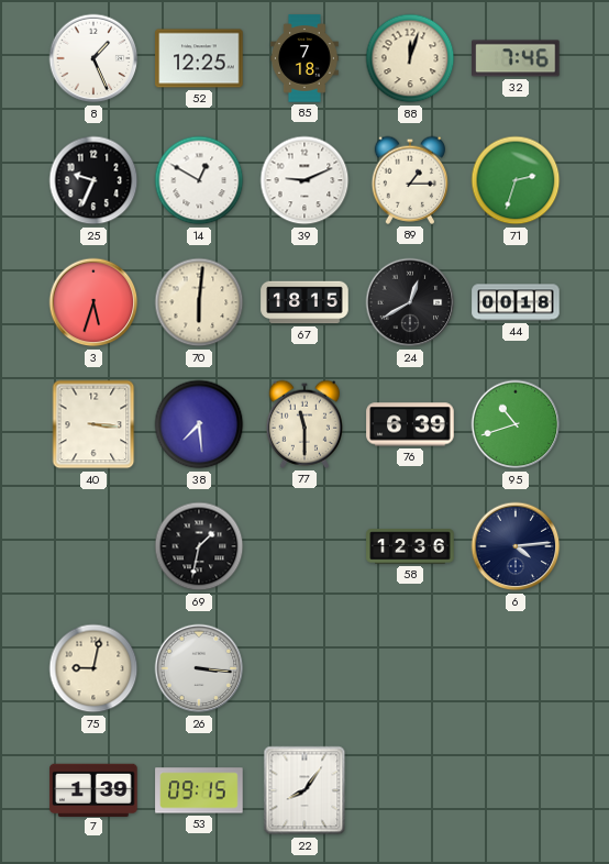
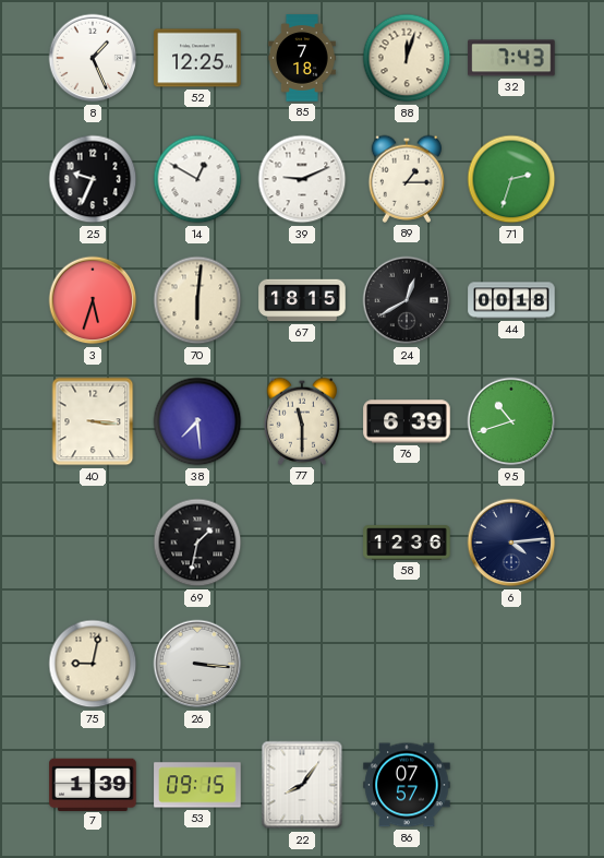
32: 7:46 -> 7:43 (511, 58)
86: none -> 07:57 (407, 785)
